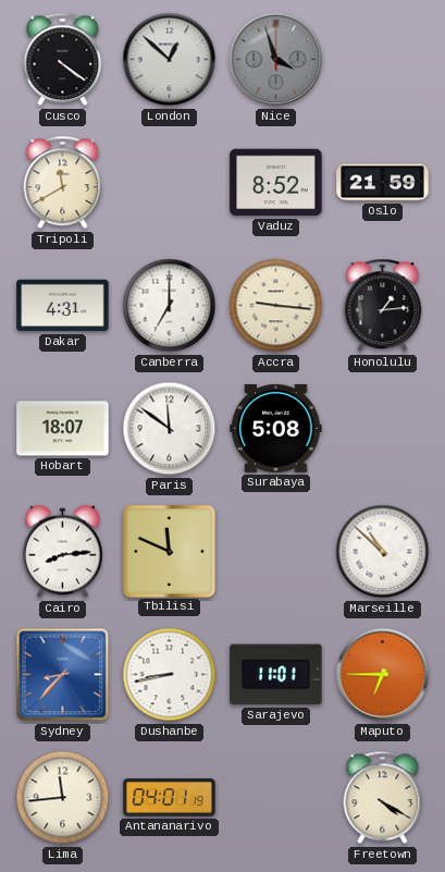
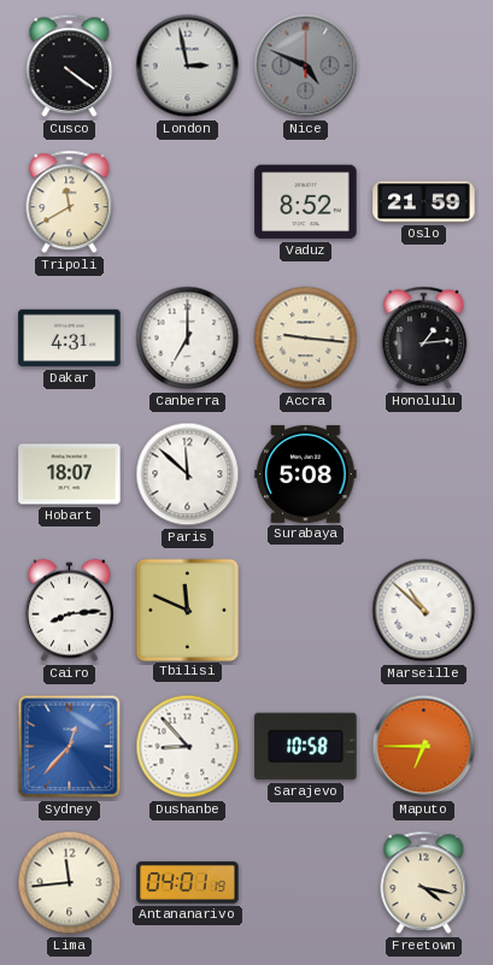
London: 12:52 -> 2:58 (188, 66)
Nice: 3:57 -> 4:49 (306, 66)
Paris: 11:51 -> 11:52 (188, 475)
Sydney: 8:37 -> 12:37 (70, 747)
Dushanbe: 8:43 -> 8:53 (188, 747)
Sarajevo: 11:01 -> 10:58 (306, 747)
Freetown: 4:20 -> 4:17 (424, 883)
